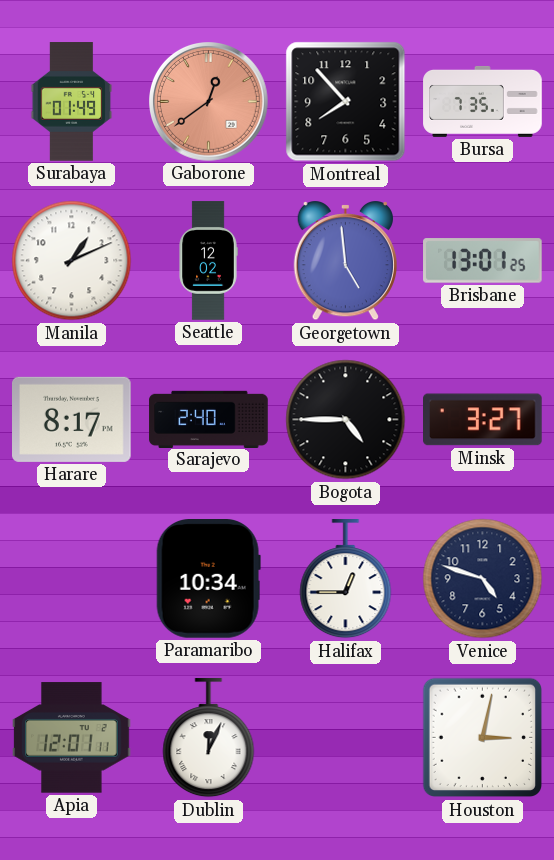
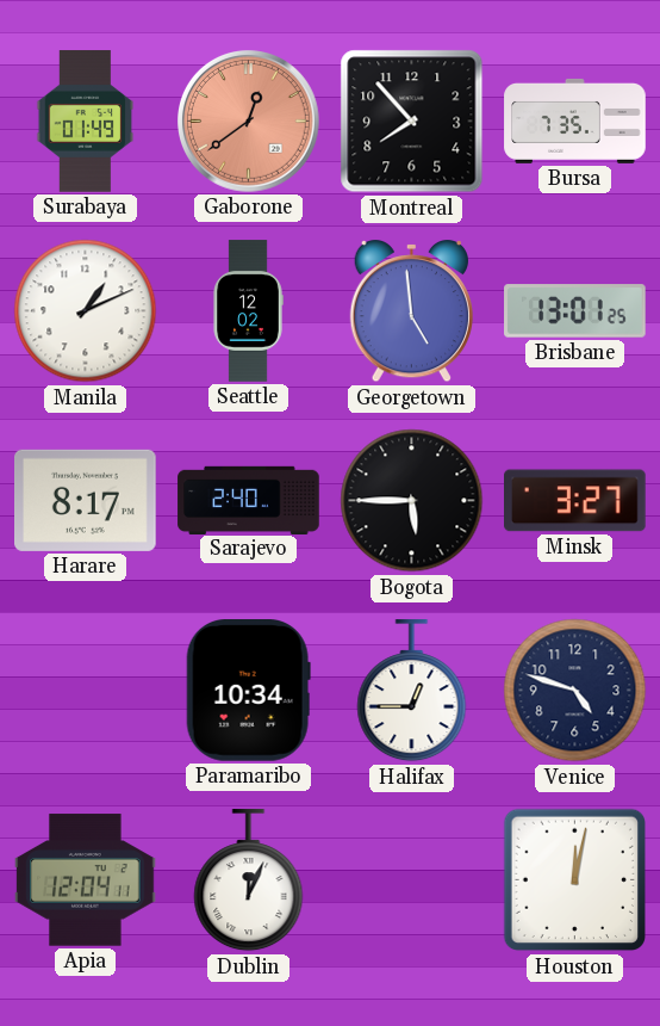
Bogota: 4:45 -> 5:45 (412, 501)
Apia: 12:01 -> 12:04 (86, 880)
Houston: 3:02 -> 12:02 (575, 880)
